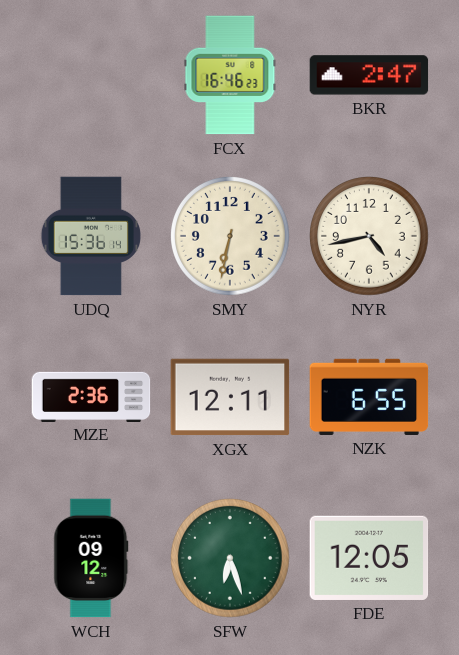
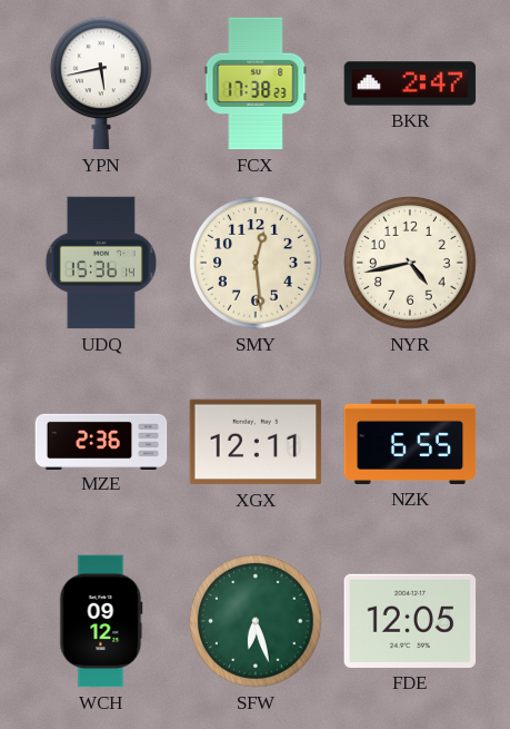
YPN: none -> 5:43 (101, 83)
FCX: 16:46 -> 17:38 (256, 83)
SMY: 6:32 -> 12:29 (257, 264)
